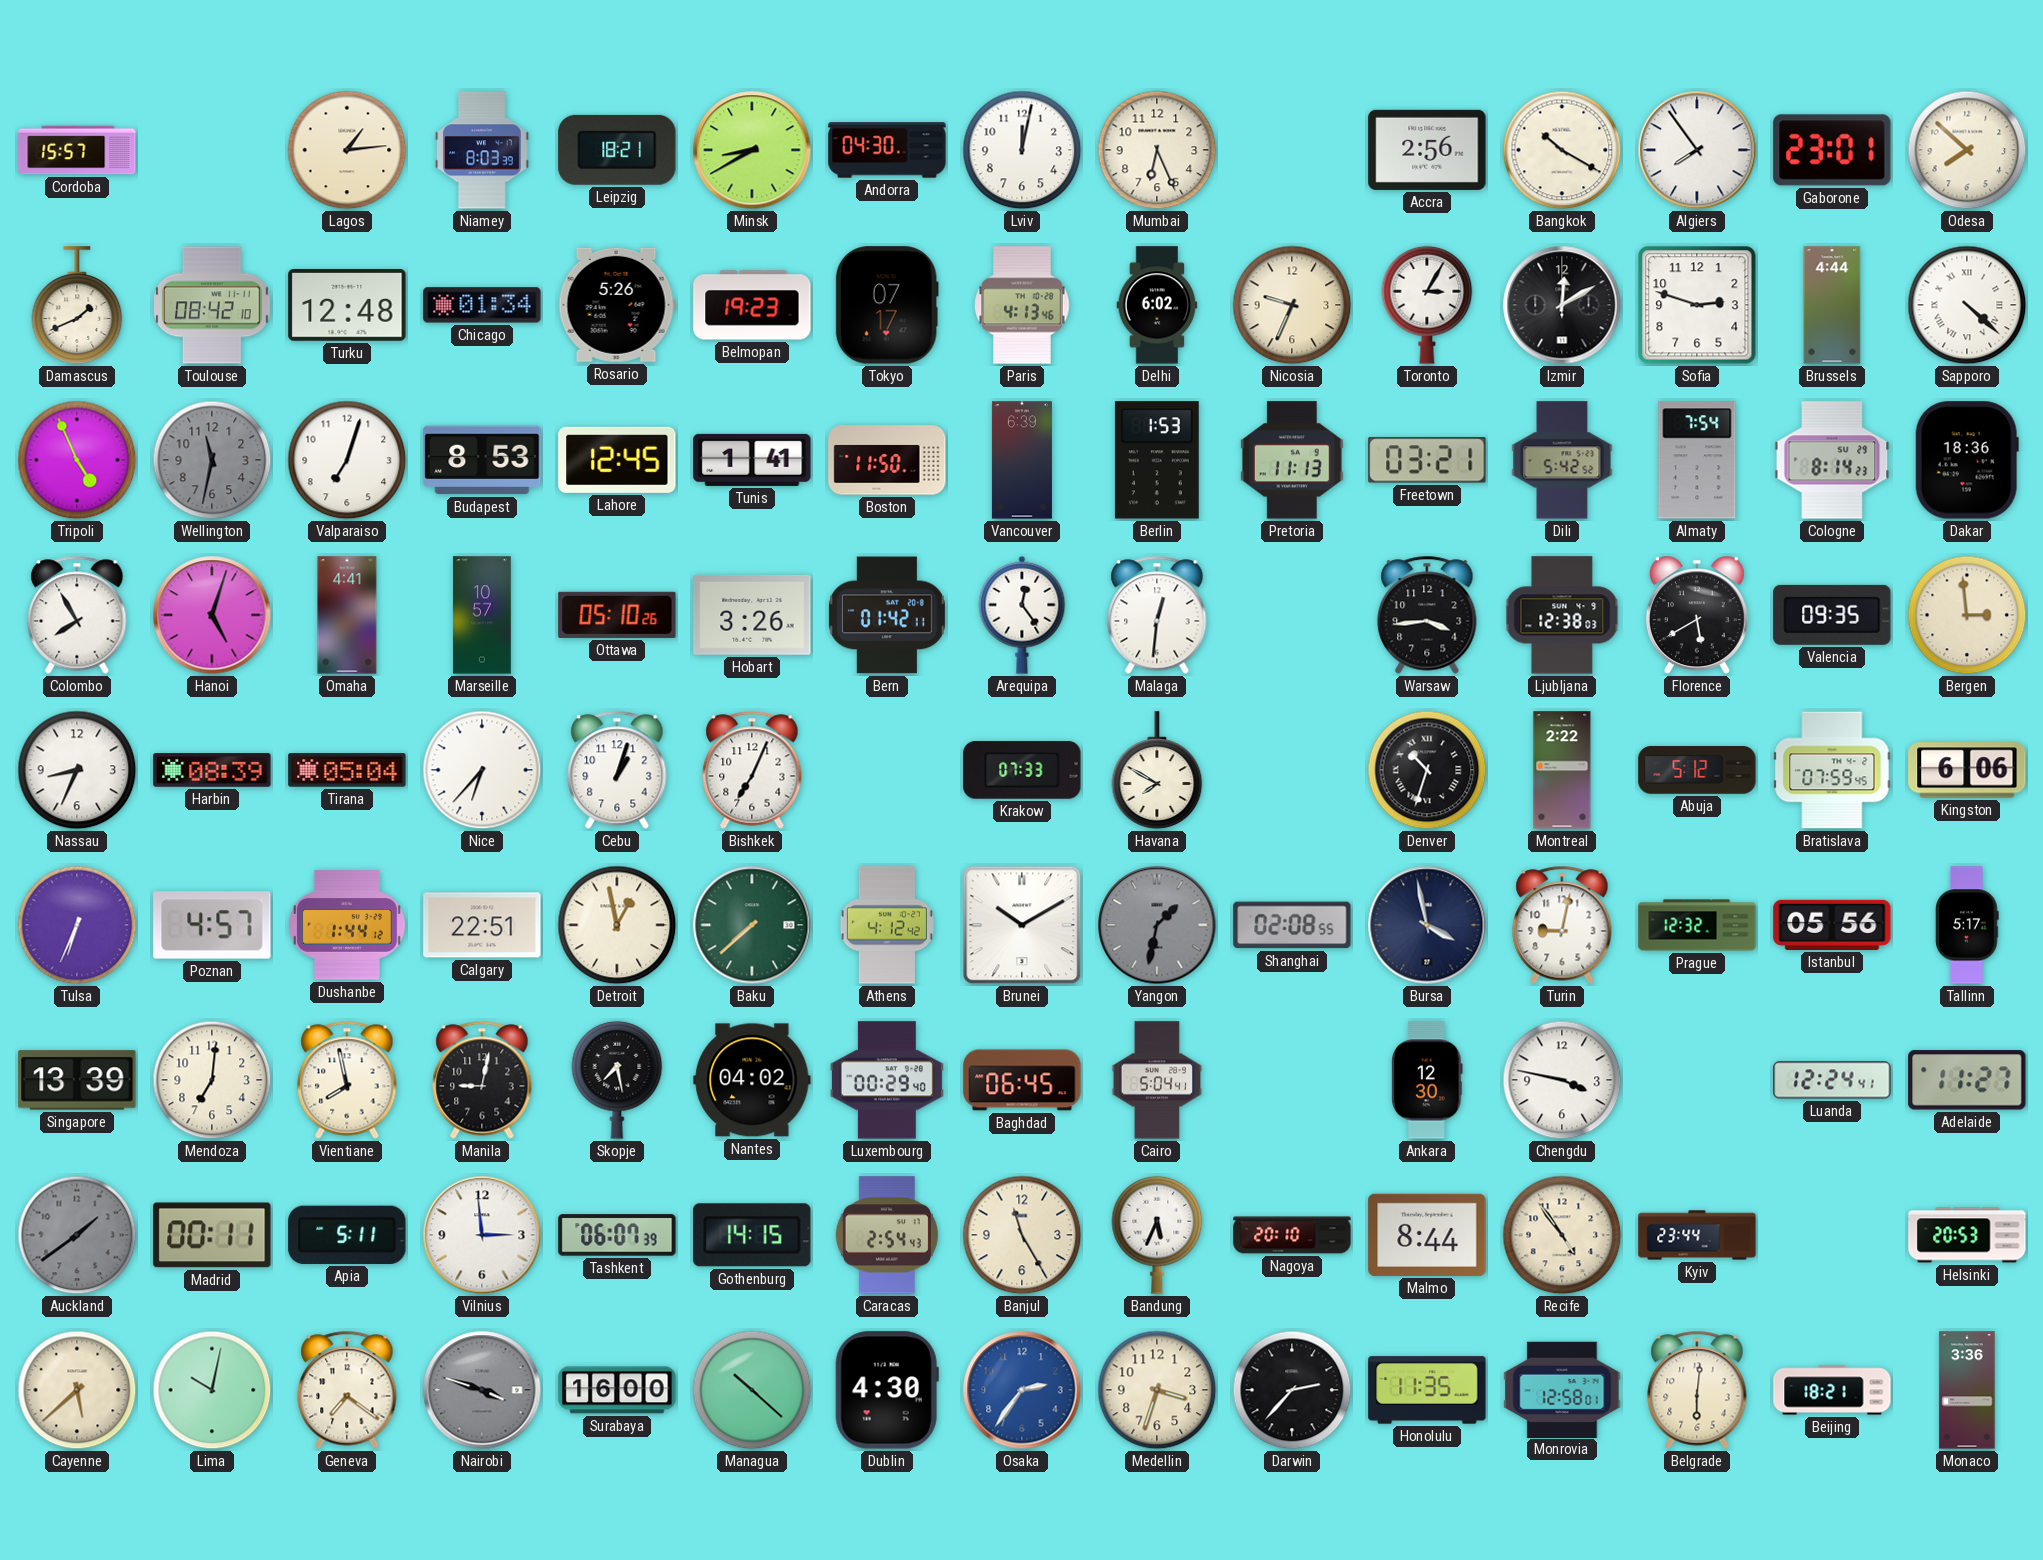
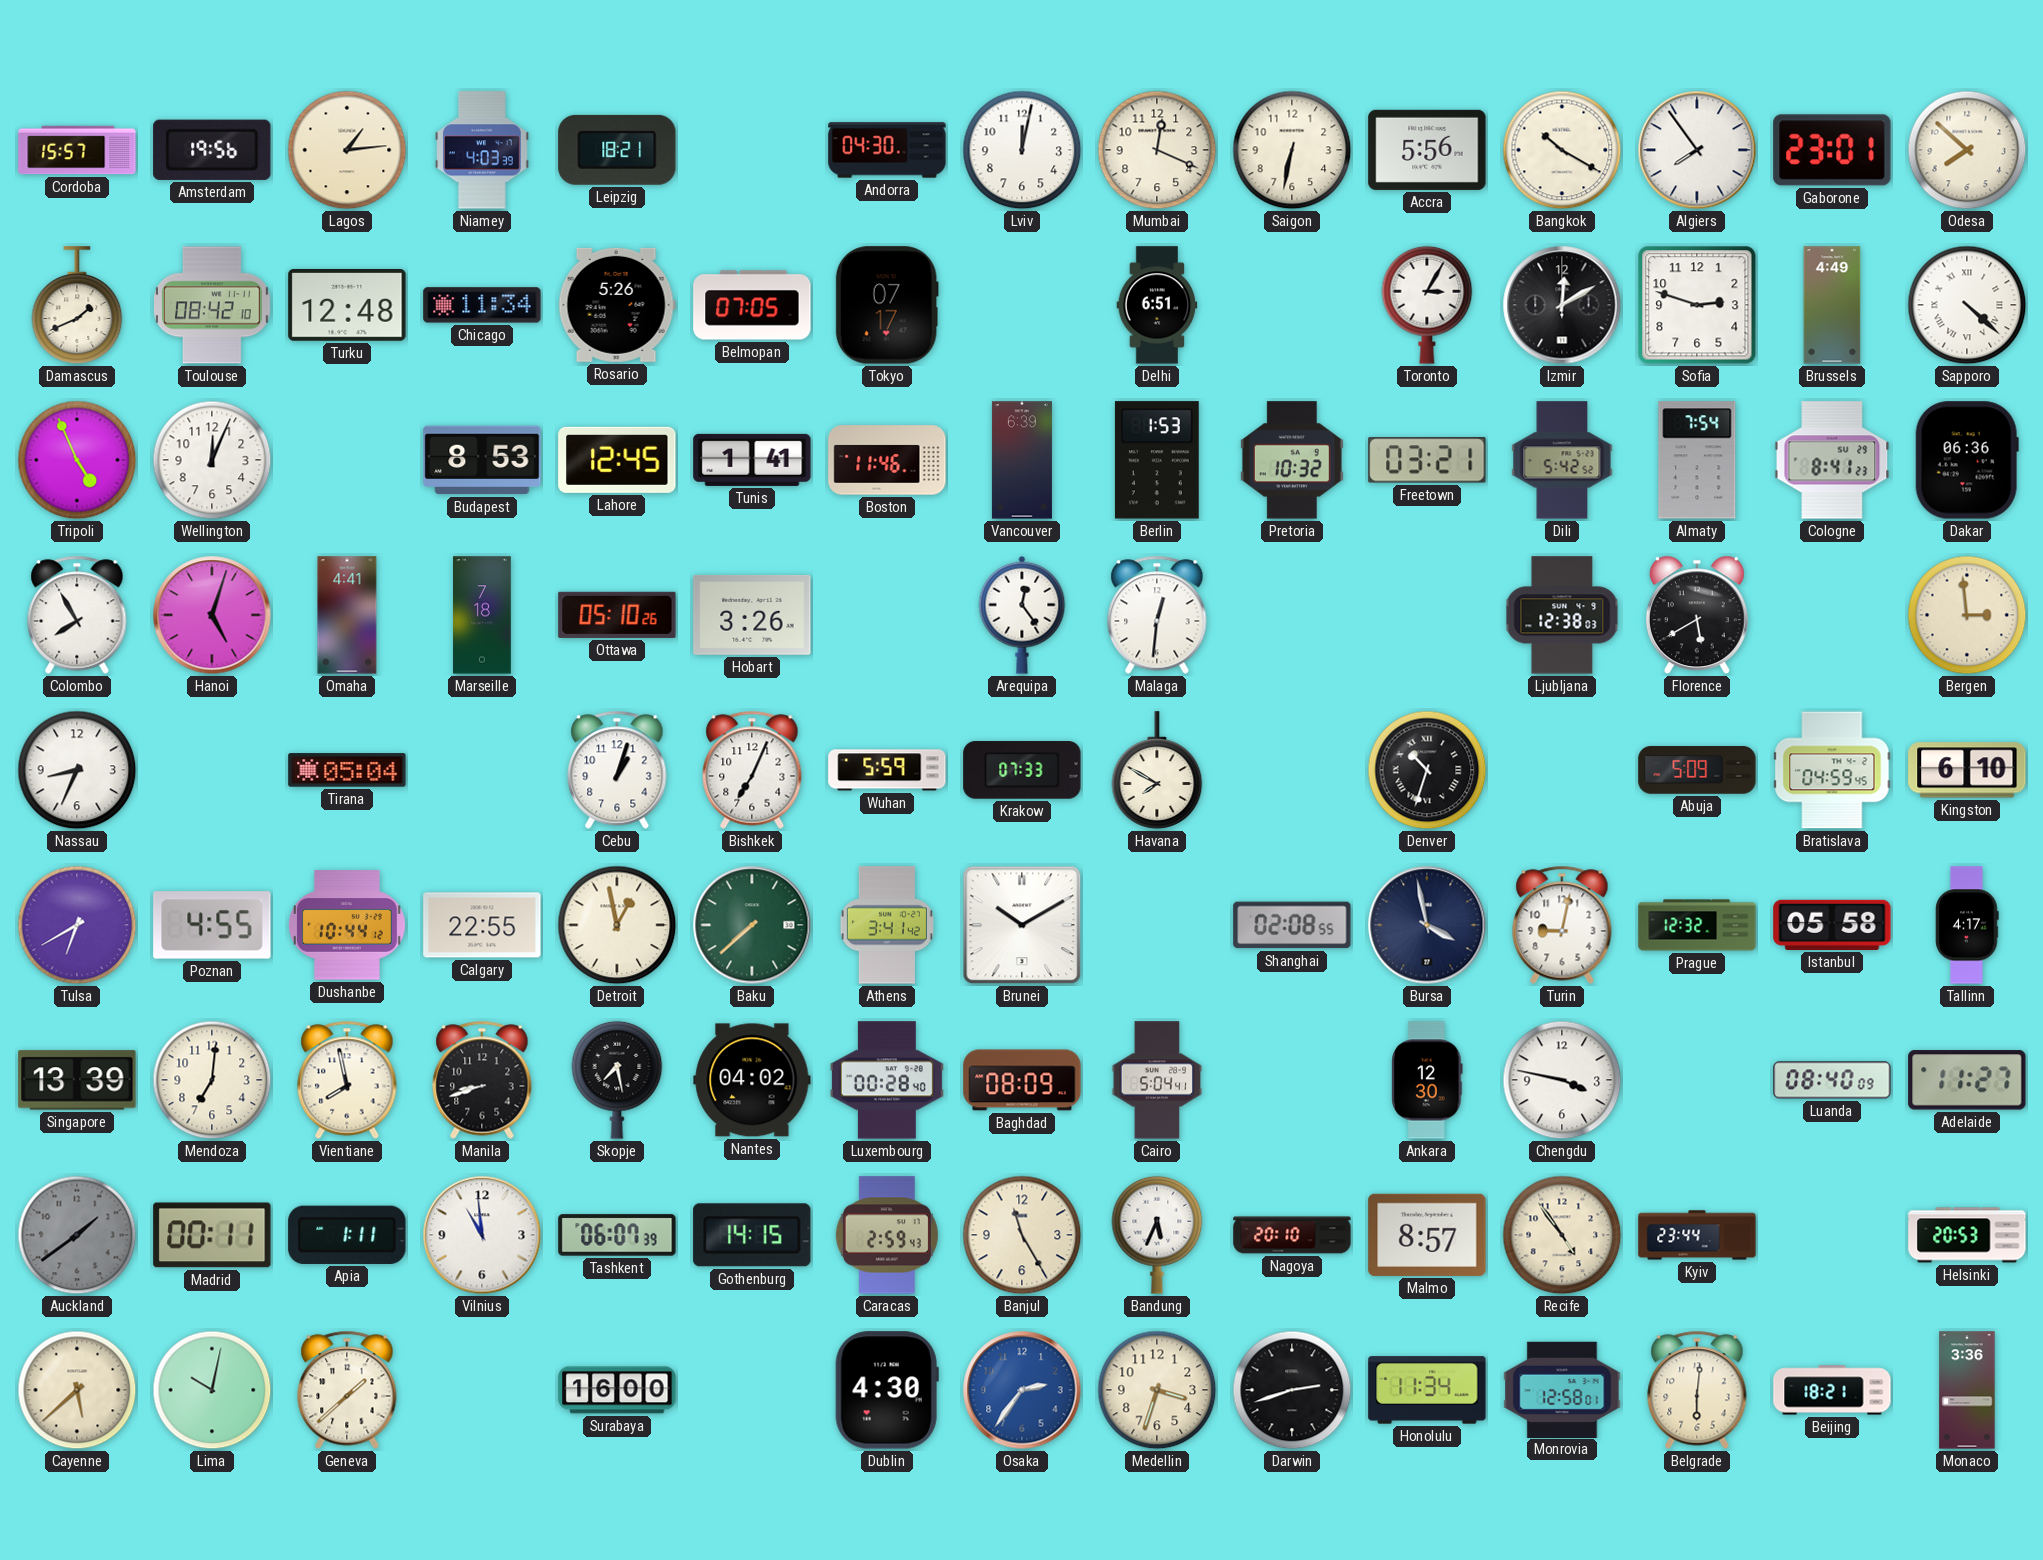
Amsterdam: none -> 19:56 (212, 150)
Niamey: 8:03 -> 4:03 (483, 150)
Minsk: 8:40 -> none (752, 150)
Mumbai: 6:26 -> 12:19 (1157, 150)
Saigon: none -> 6:32 (1292, 150)
Accra: 2:56 -> 5:56 (1427, 150)
Chicago: 01:34 -> 11:34 (482, 305)
Belmopan: 19:23 -> 07:05 (752, 305)
Paris: 4:13 -> none (1022, 305)
Delhi: 6:02 -> 6:51 (1157, 305)
Nicosia: 9:34 -> none (1292, 305)
Brussels: 4:44 -> 4:49 (1832, 305)
Wellington: 11:32 -> 12:04 (212, 460)
Wellington dial: grey -> white (212, 460)
Valparaiso: 7:03 -> none (347, 460)
Boston: 11:50 -> 11:46 (887, 460)
Pretoria: 11:13 -> 10:32 (1292, 460)
Cologne: 8:14 -> 8:41 (1832, 460)
Dakar: 18:36 -> 06:36 (1967, 460)
Marseille: 10:57 -> 7:18 (482, 615)
Bern: 01:42 -> none (887, 615)
Warsaw: 3:44 -> none (1427, 615)
Valencia: 09:35 -> none (1832, 615)
Harbin: 08:39 -> none (212, 770)
Nice: 6:37 -> none (482, 770)
Wuhan: none -> 5:59 (887, 770)
Montreal: 2:22 -> none (1562, 770)
Abuja: 5:12 -> 5:09 (1697, 770)
Bratislava: 07:59 -> 04:59 (1832, 770)
Kingston: 6:06 -> 6:10 (1967, 770)
Tulsa: 6:34 -> 6:40 (77, 925)
Poznan: 4:57 -> 4:55 (212, 925)
Dushanbe: 1:44 -> 10:44 (347, 925)
Calgary: 22:51 -> 22:55 (482, 925)
Athens: 4:12 -> 3:41 (887, 925)
Yangon: 1:32 -> none (1157, 925)
Istanbul: 05:56 -> 05:58 (1832, 925)
Tallinn: 5:17 -> 4:17 (1967, 925)
Manila: 9:02 -> 8:42 (482, 1080)
Luxembourg: 00:29 -> 00:28 (887, 1080)
Baghdad: 06:45 -> 08:09 (1022, 1080)
Luanda: 12:24 -> 08:40 (1832, 1080)
Apia: 5:11 -> 1:11 (347, 1235)
Vilnius: 2:59 -> 10:59 (482, 1235)
Caracas: 2:54 -> 2:59 (887, 1235)
Malmo: 8:44 -> 8:57 (1427, 1235)
Geneva: 7:21 -> 1:38 (347, 1390)
Nairobi: 3:48 -> none (482, 1390)
Managua: 10:22 -> none (752, 1390)
Darwin: 2:37 -> 2:42 (1292, 1390)
Honolulu: 11:35 -> 11:34 (1427, 1390)
